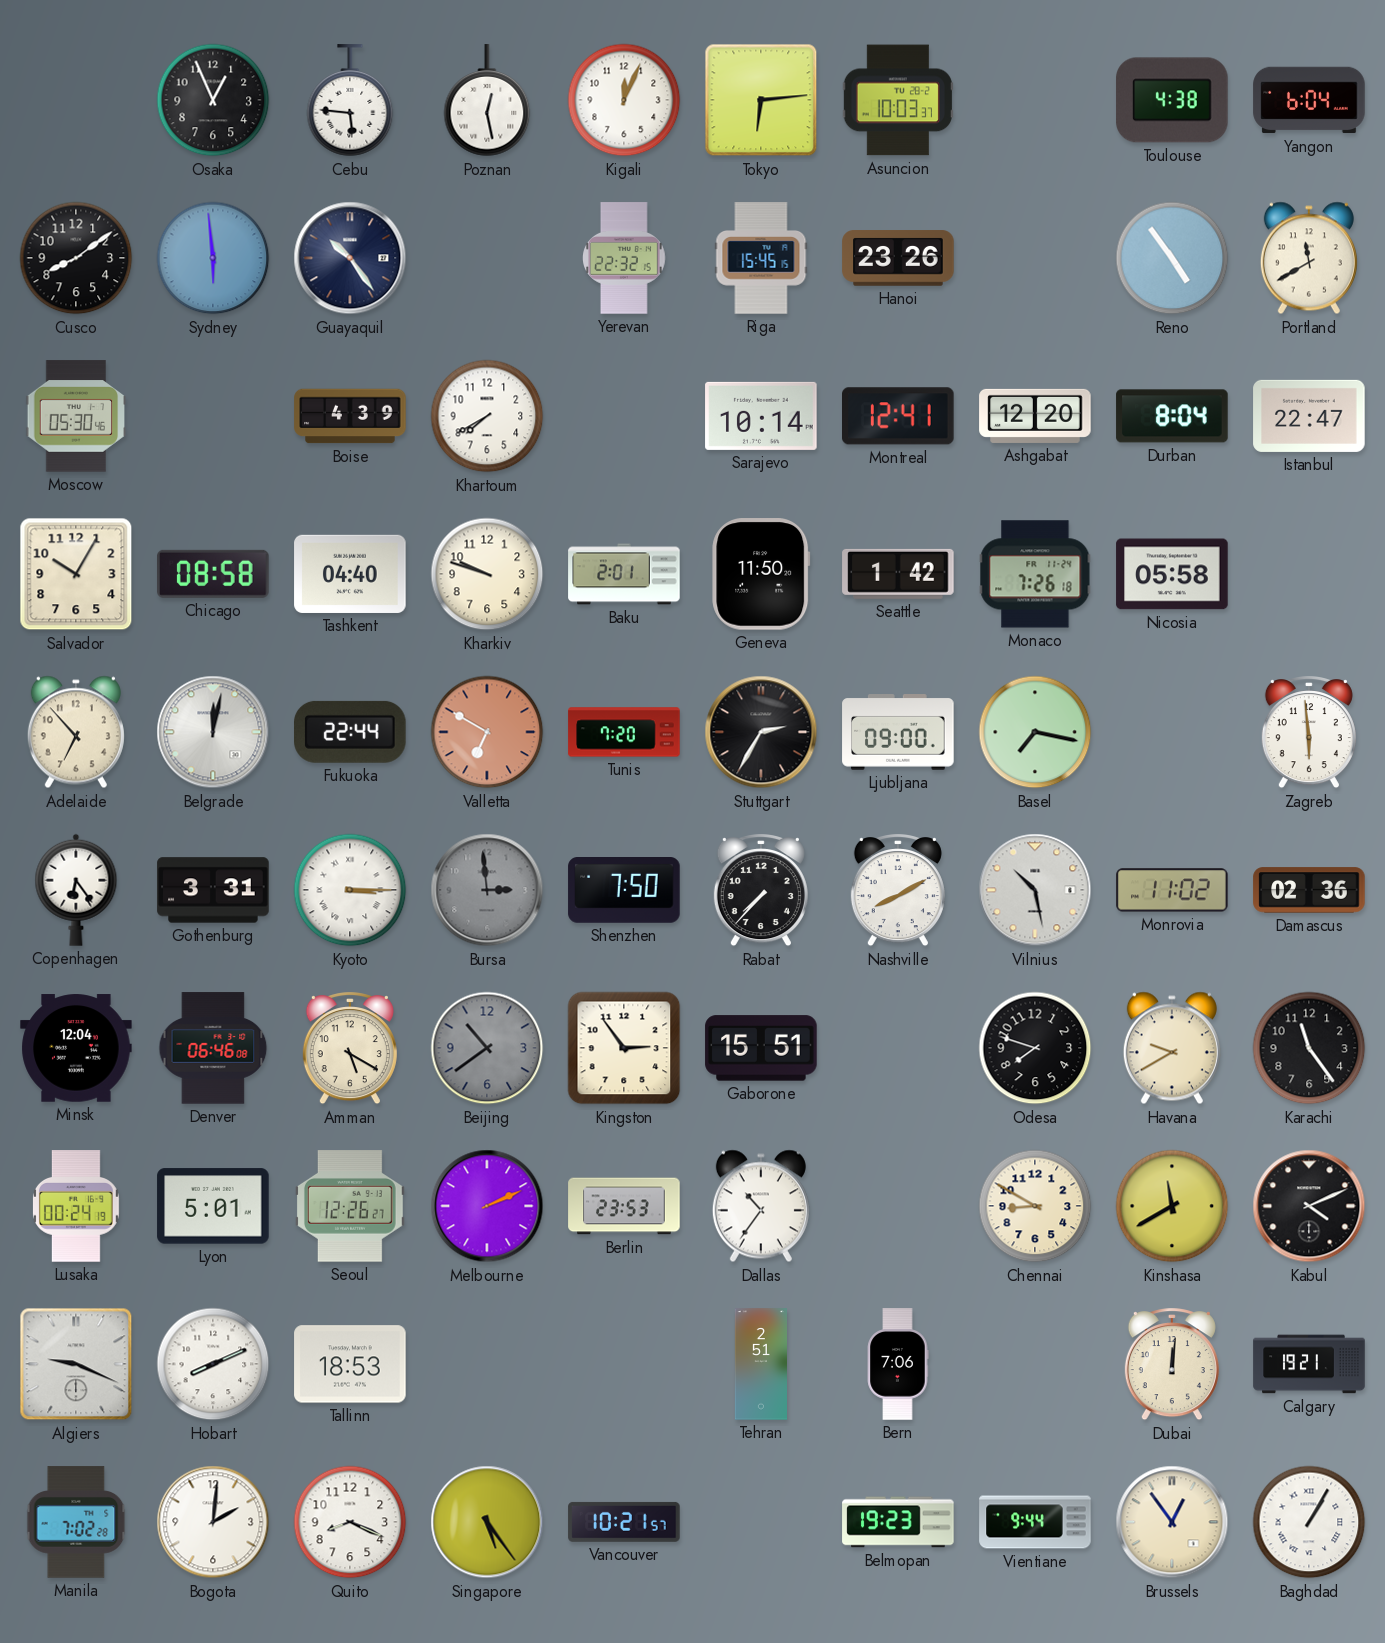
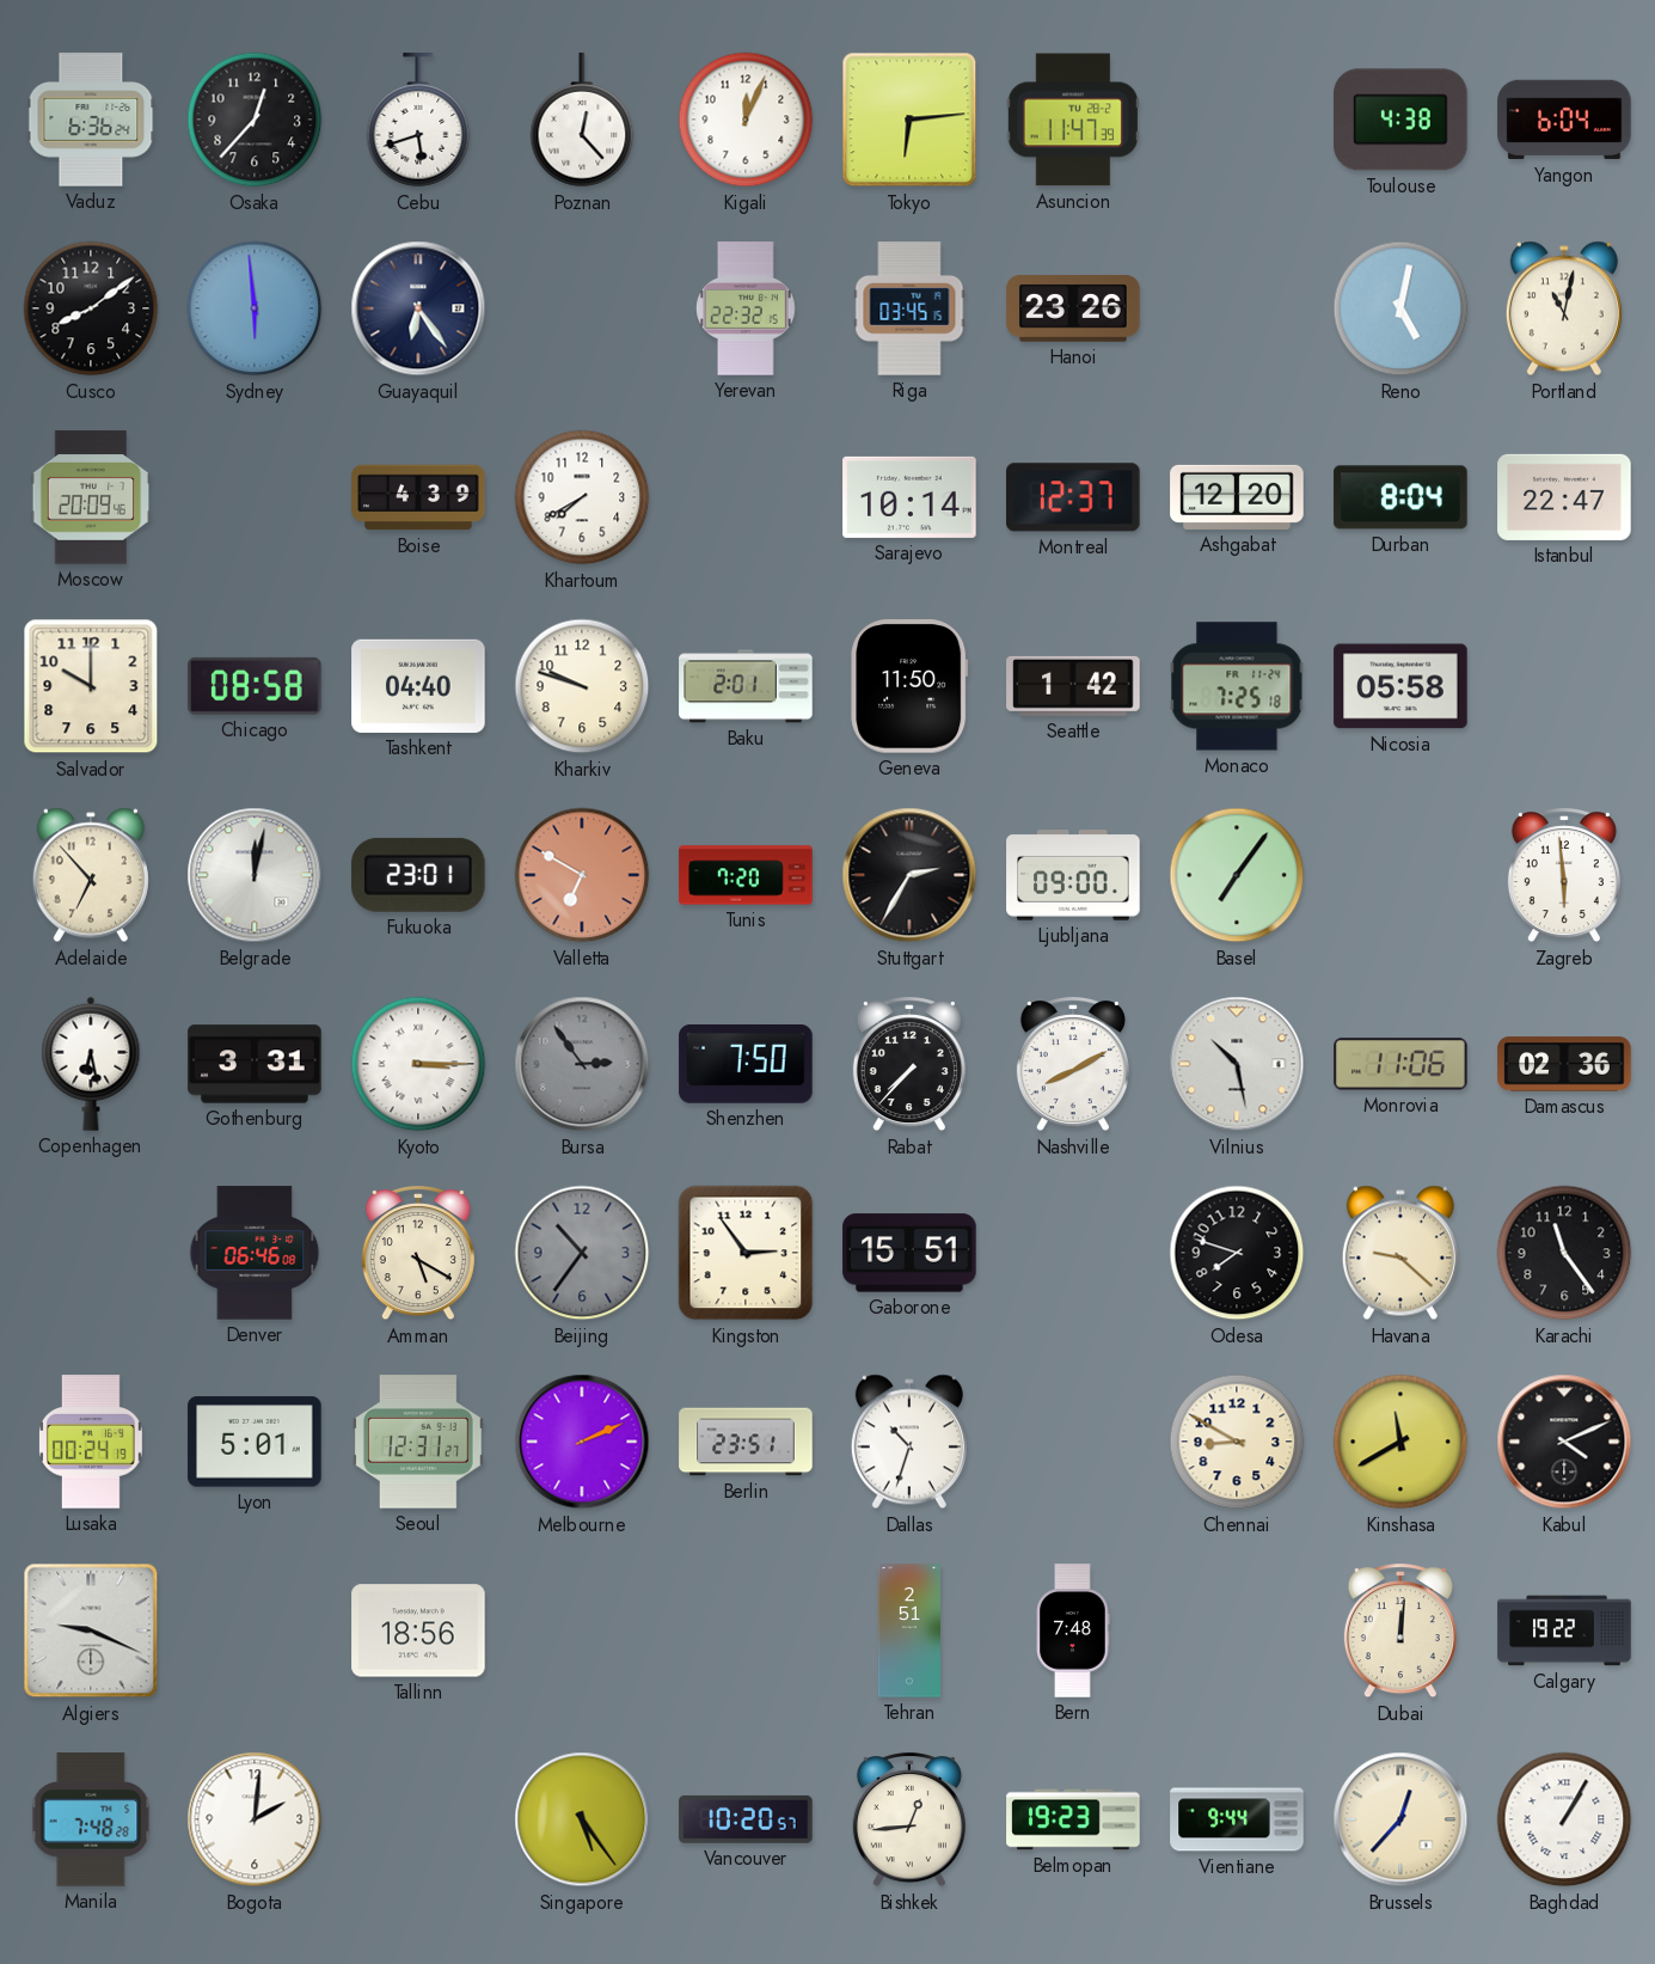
Vaduz: none -> 6:36 (91, 120)
Osaka: 12:56 -> 12:37 (255, 120)
Cebu: 5:46 -> 5:42 (418, 121)
Poznan: 12:28 -> 12:23 (582, 121)
Asuncion: 10:03 -> 11:47 (1073, 120)
Guayaquil: 10:24 -> 6:24 (418, 308)
Riga: 15:45 -> 03:45 (909, 308)
Reno: 4:54 -> 5:02 (1400, 308)
Portland: 11:40 -> 11:02 (1564, 308)
Moscow: 05:30 -> 20:09 (91, 497)
Montreal: 12:41 -> 12:37 (1074, 497)
Salvador: 10:05 -> 10:00 (91, 686)
Monaco: 7:26 -> 7:25 (1237, 686)
Fukuoka: 22:44 -> 23:01 (419, 875)
Basel: 7:17 -> 7:06 (1237, 875)
Copenhagen: 6:24 -> 6:28 (91, 1064)
Bursa: 2:59 -> 2:54 (582, 1064)
Monrovia: 11:02 -> 11:06 (1400, 1064)
Minsk: 12:04 -> none (76, 1048)
Beijing: 10:39 -> 10:36 (582, 1253)
Havana: 9:40 -> 9:22 (1400, 1253)
Seoul: 12:26 -> 12:31 (419, 1442)
Berlin: 23:53 -> 23:51 (746, 1442)
Dallas: 10:36 -> 10:33 (909, 1442)
Hobart: 8:11 -> none (213, 1364)
Tallinn: 18:53 -> 18:56 (418, 1630)
Bern: 7:06 -> 7:48 (1073, 1630)
Calgary: 19:21 -> 19:22 (1564, 1630)
Manila: 7:02 -> 7:48 (91, 1819)
Quito: 8:19 -> none (350, 1522)
Vancouver: 10:21 -> 10:20 (746, 1819)
Bishkek: none -> 12:44 (909, 1821)
Brussels: 12:54 -> 12:37 (1400, 1819)
